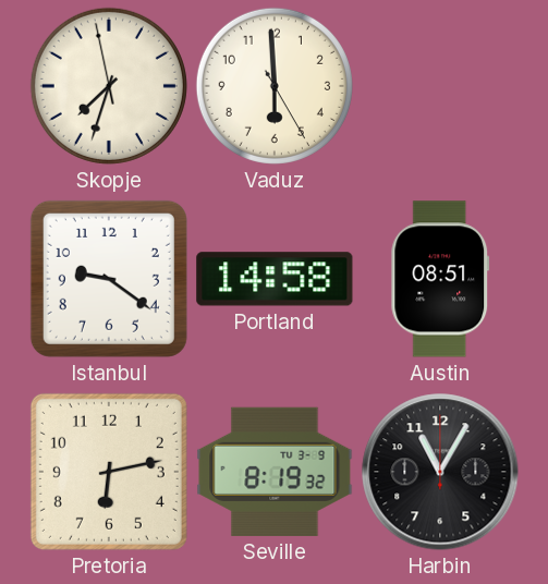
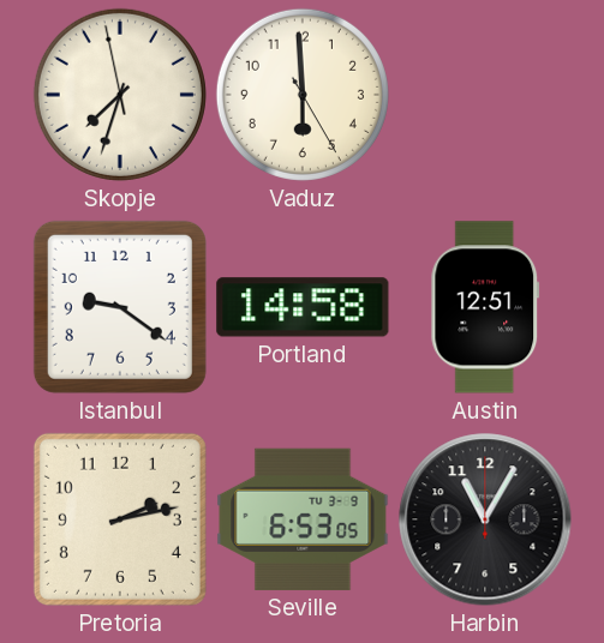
Austin: 08:51 -> 12:51 (485, 307)
Pretoria: 6:13 -> 2:13 (120, 519)
Seville: 8:19 -> 6:53 (303, 519)
